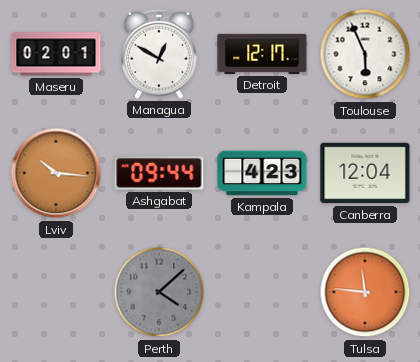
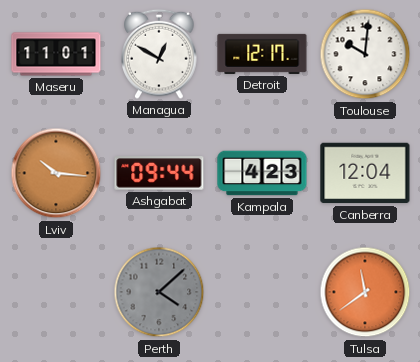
Maseru: 02:01 -> 11:01 (56, 54)
Toulouse: 5:56 -> 10:01 (365, 54)
Tulsa: 11:46 -> 11:39 (365, 292)
